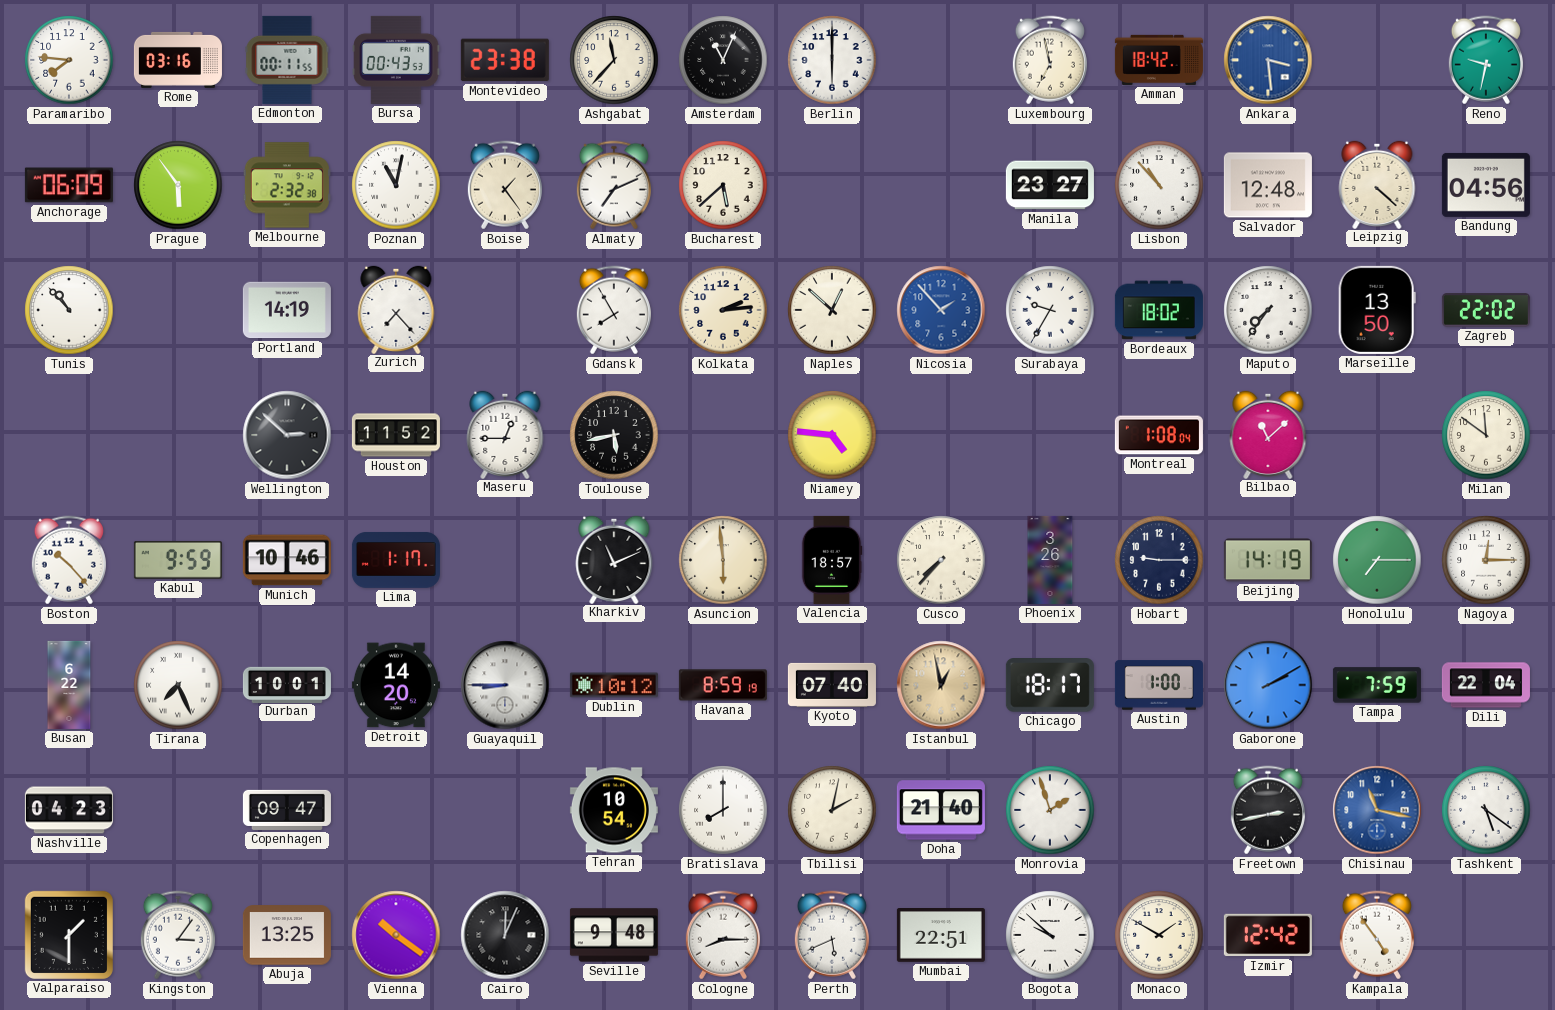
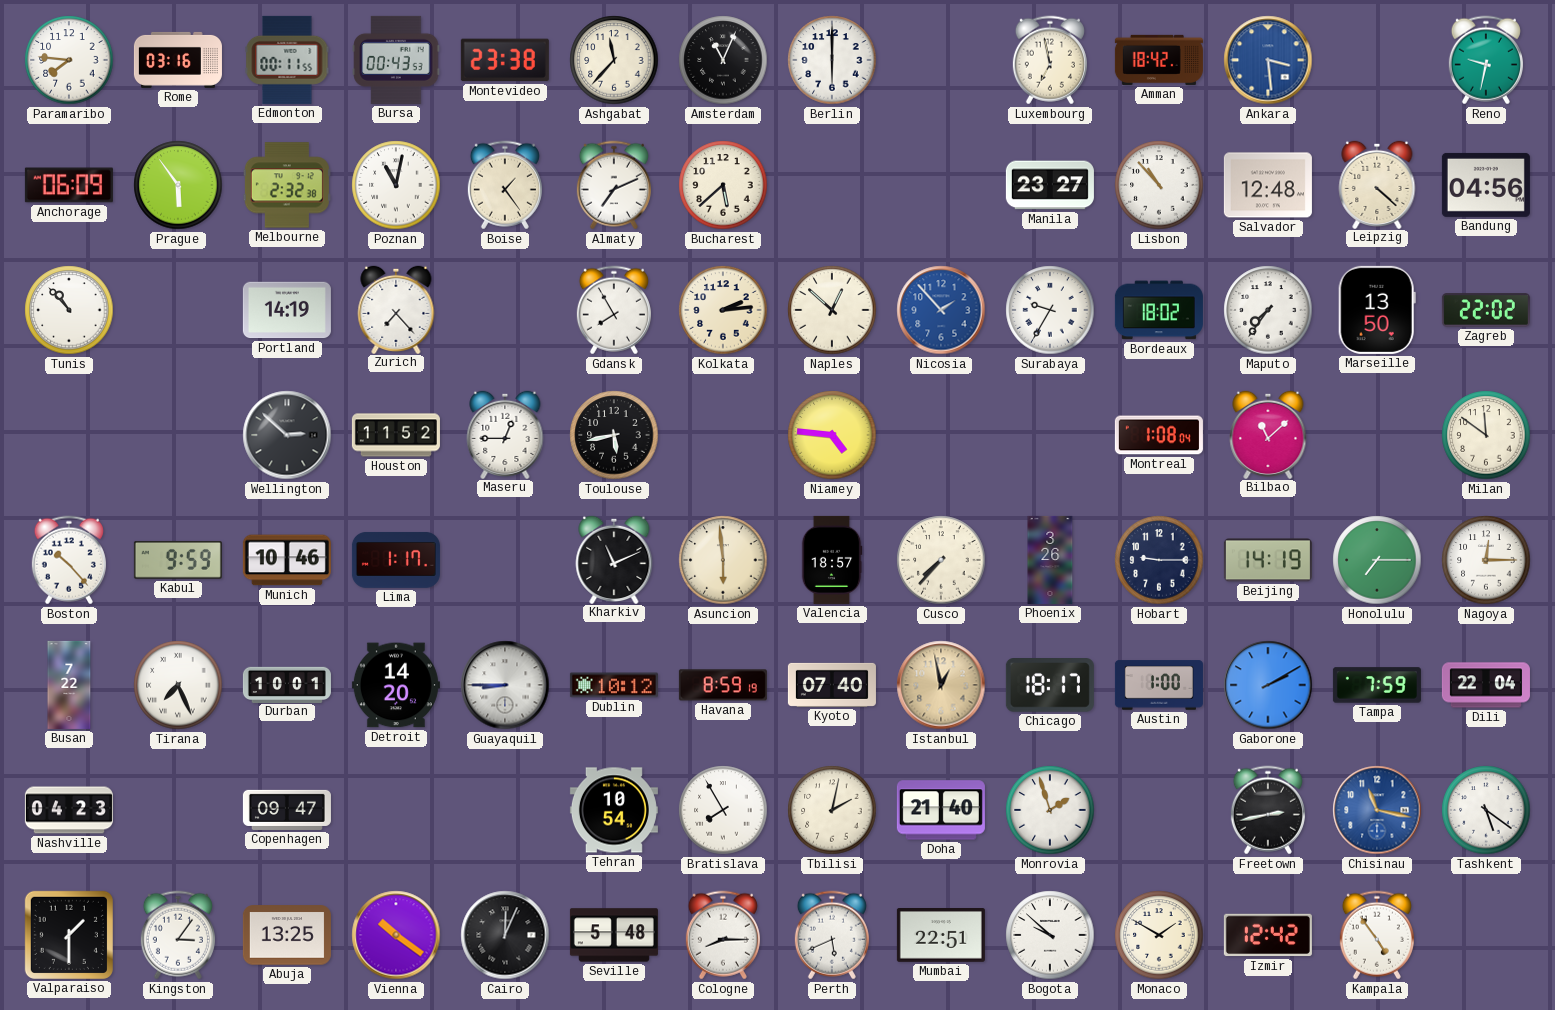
Busan: 6:22 -> 7:22 (69, 685)
Bratislava: 8:00 -> 7:55 (723, 810)
Seville: 9:48 -> 5:48 (614, 935)
